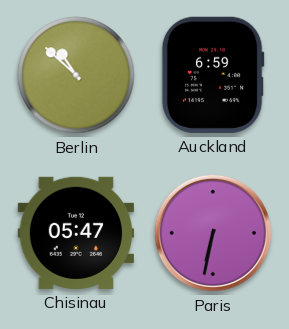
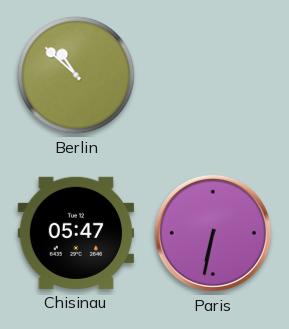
Auckland: 6:59 -> none (213, 75)
